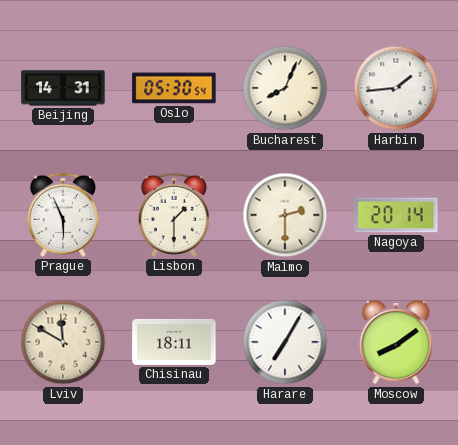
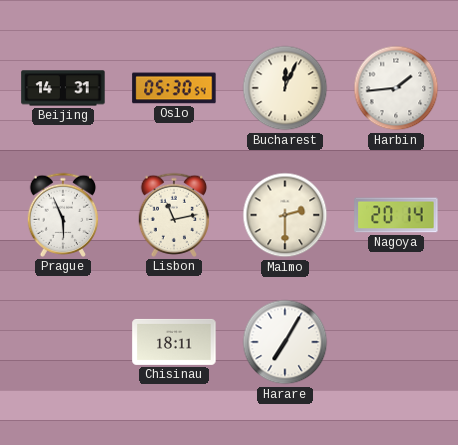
Bucharest: 8:04 -> 12:04 (285, 88)
Lisbon: 1:30 -> 11:13 (174, 215)
Lviv: 11:50 -> none (63, 342)
Moscow: 8:09 -> none (396, 342)
